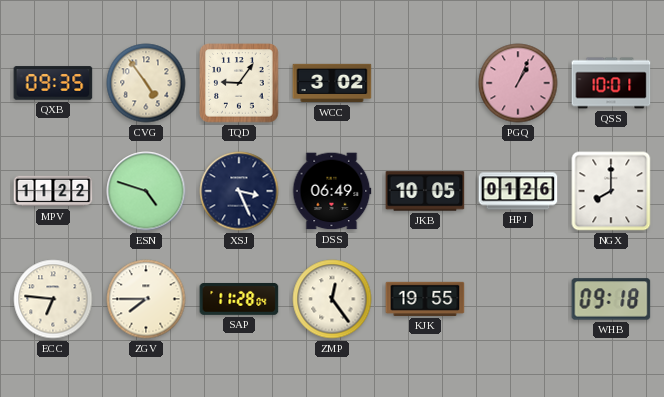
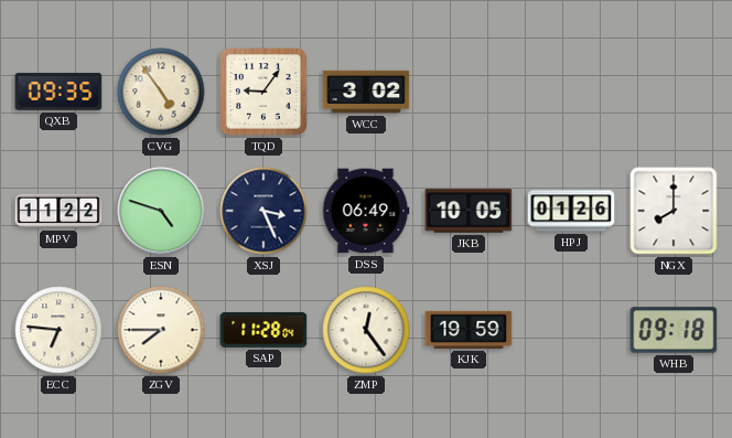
PGQ: 1:04 -> none (518, 83)
QSS: 10:01 -> none (611, 83)
KJK: 19:55 -> 19:59 (469, 330)
